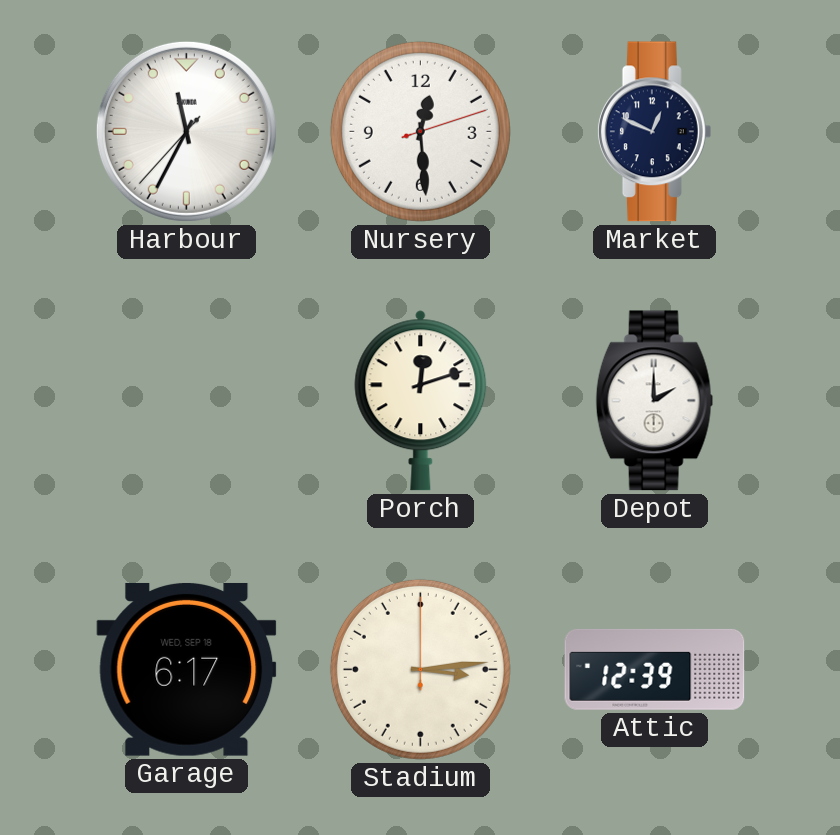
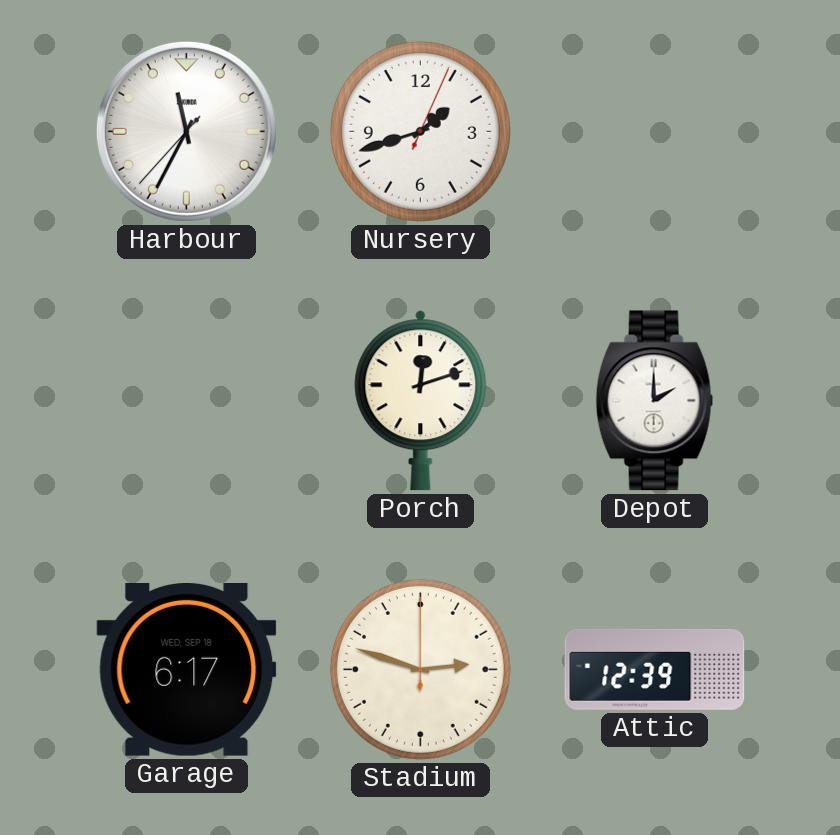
Nursery: 12:29 -> 1:42 (420, 131)
Market: 12:49 -> none (654, 132)
Stadium: 3:14 -> 2:48 (420, 669)
